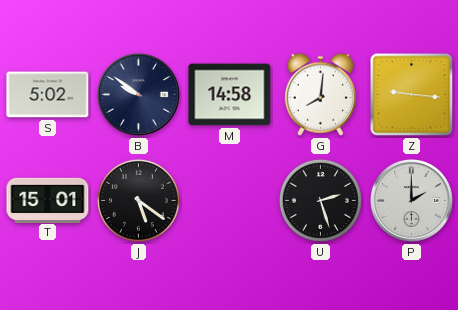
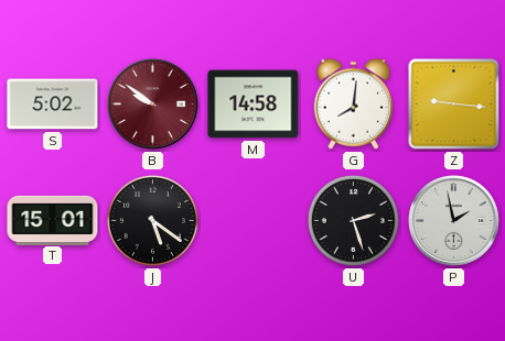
B dial: navy -> burgundy (153, 105)
P: 2:00 -> 1:58 (454, 221)
